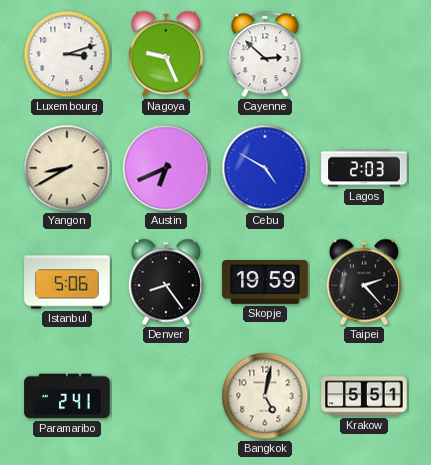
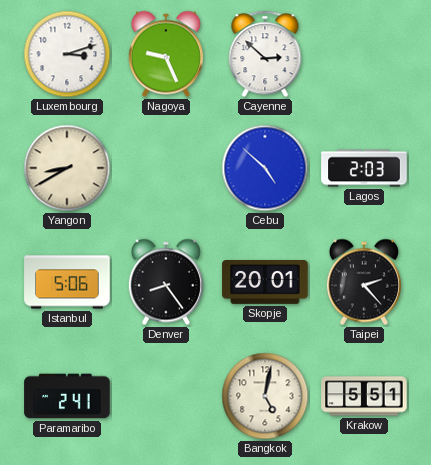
Austin: 6:41 -> none (166, 168)
Cebu: 4:50 -> 4:52 (265, 168)
Skopje: 19:59 -> 20:01 (265, 283)
